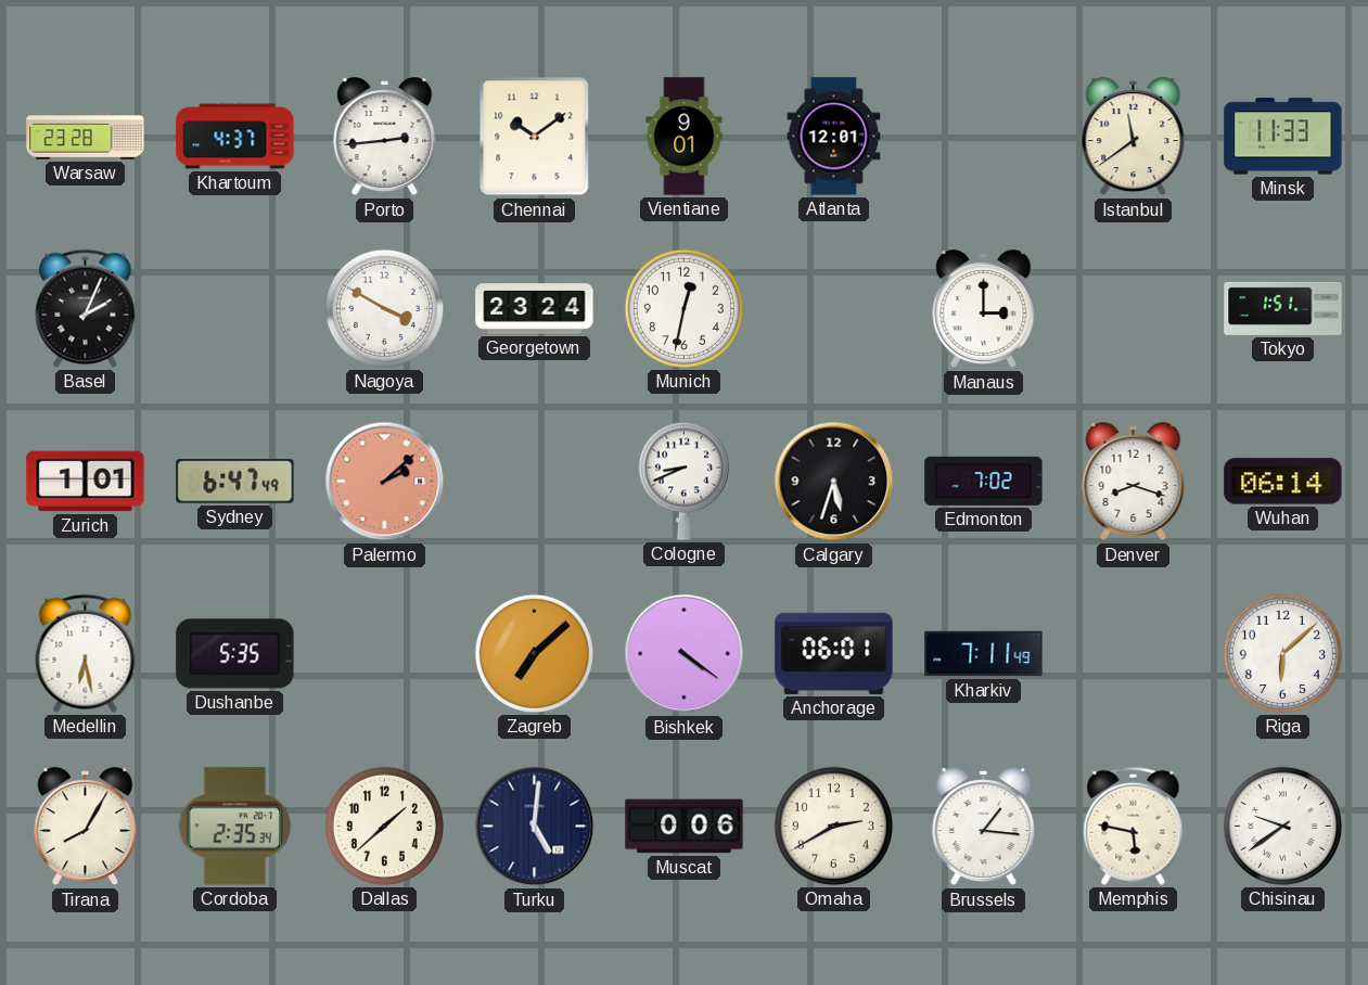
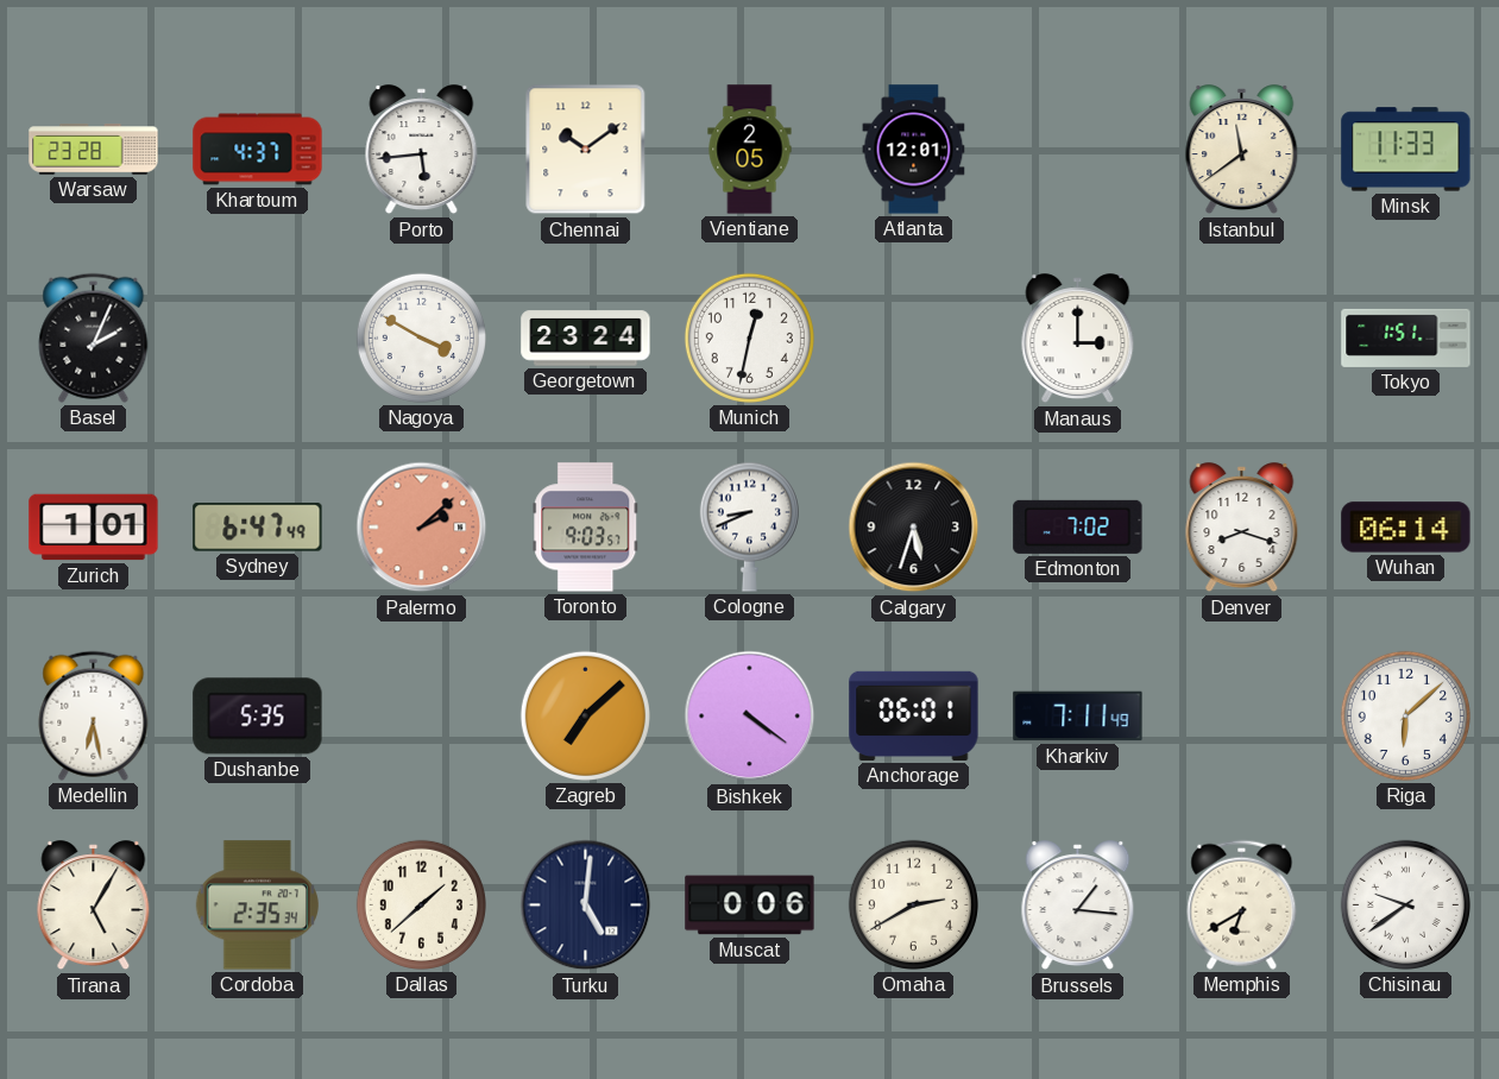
Porto: 2:44 -> 5:44 (422, 150)
Vientiane: 9:01 -> 2:05 (750, 150)
Toronto: none -> 9:03 (586, 528)
Tirana: 8:05 -> 5:05 (94, 906)
Memphis: 5:47 -> 6:40 (1242, 904)
